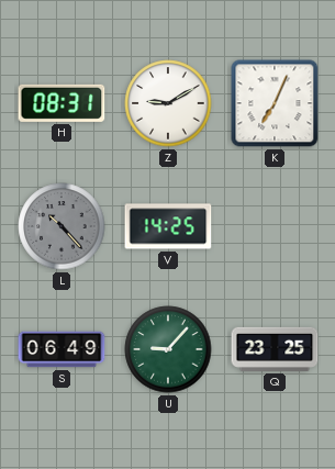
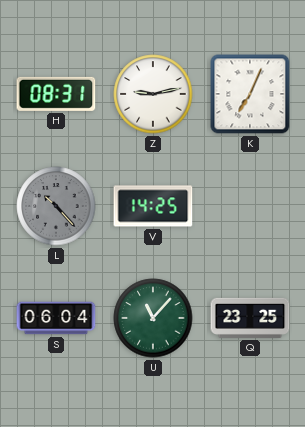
Z: 9:10 -> 9:13 (153, 94)
S: 06:49 -> 06:04 (56, 318)
U: 9:07 -> 11:07 (153, 318)
